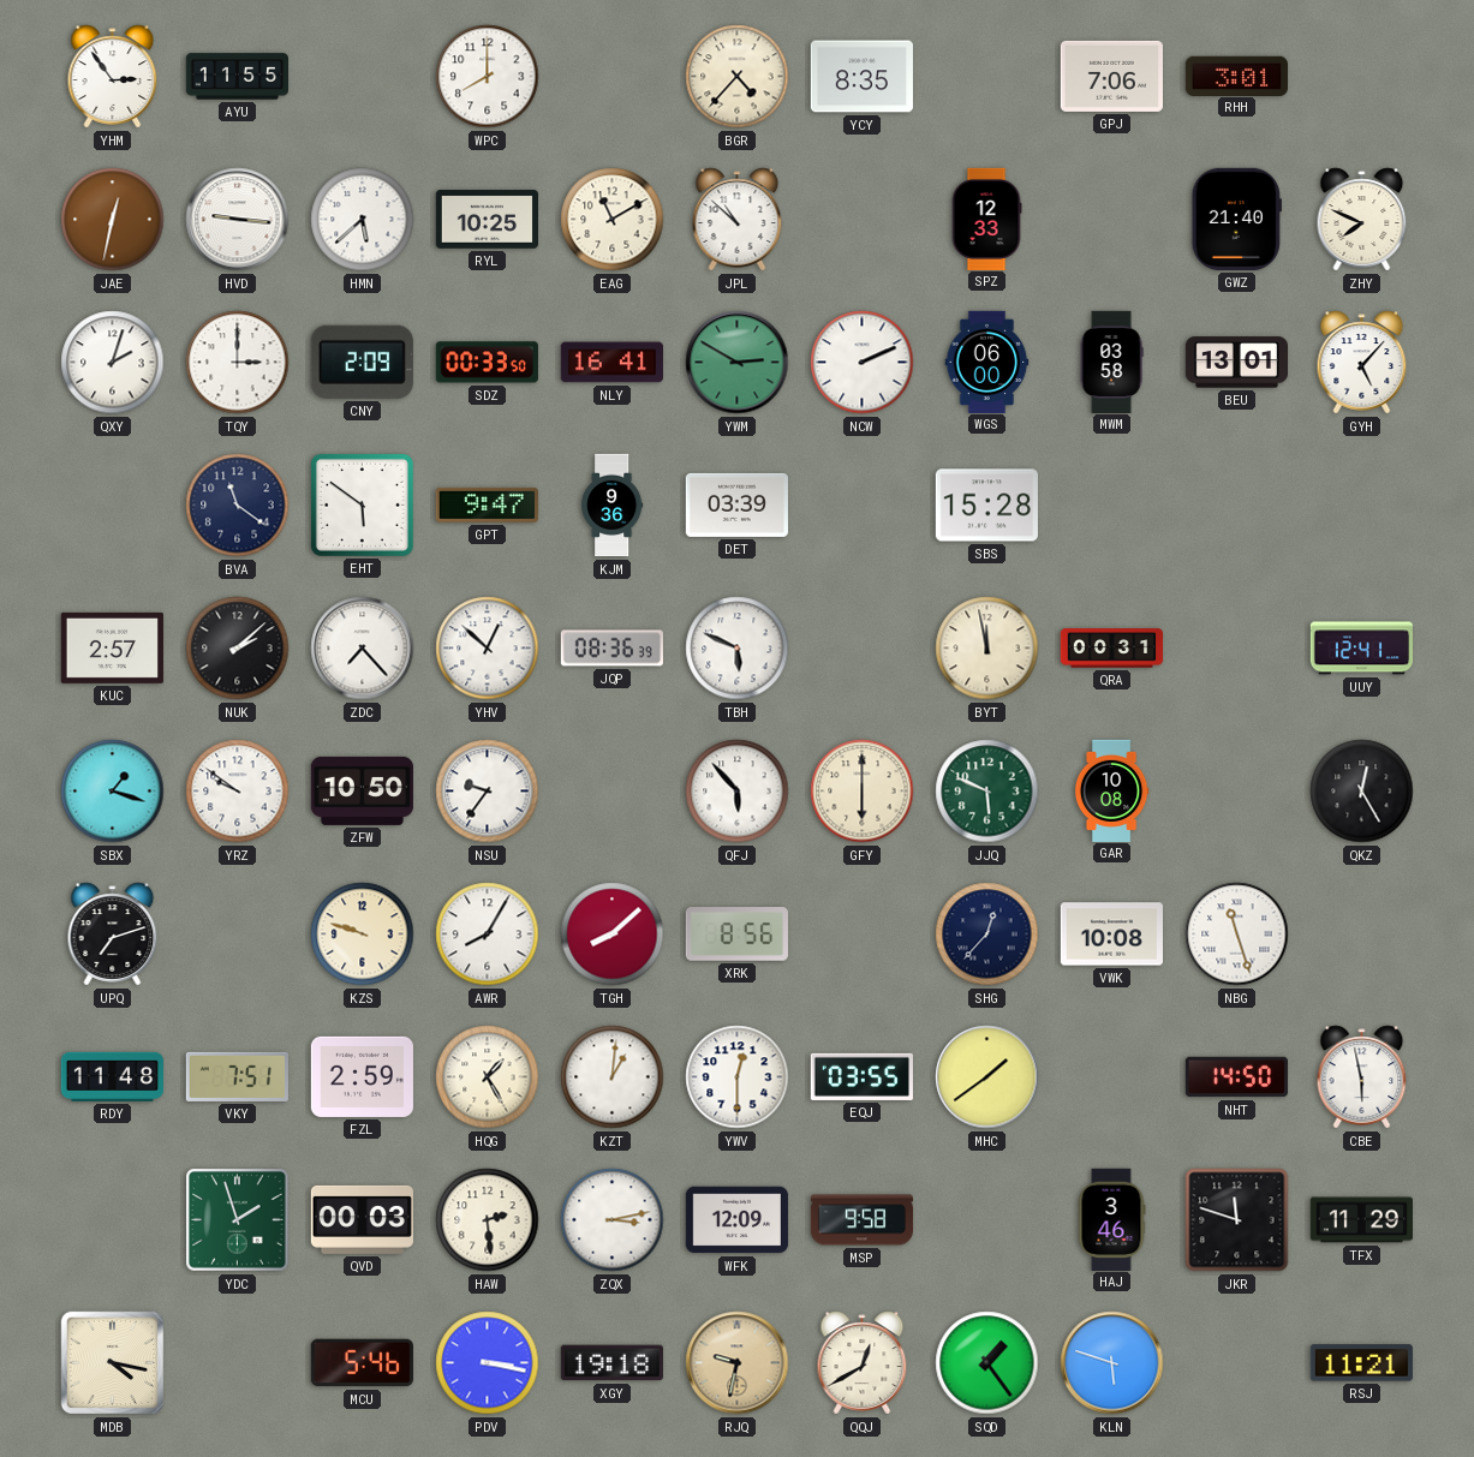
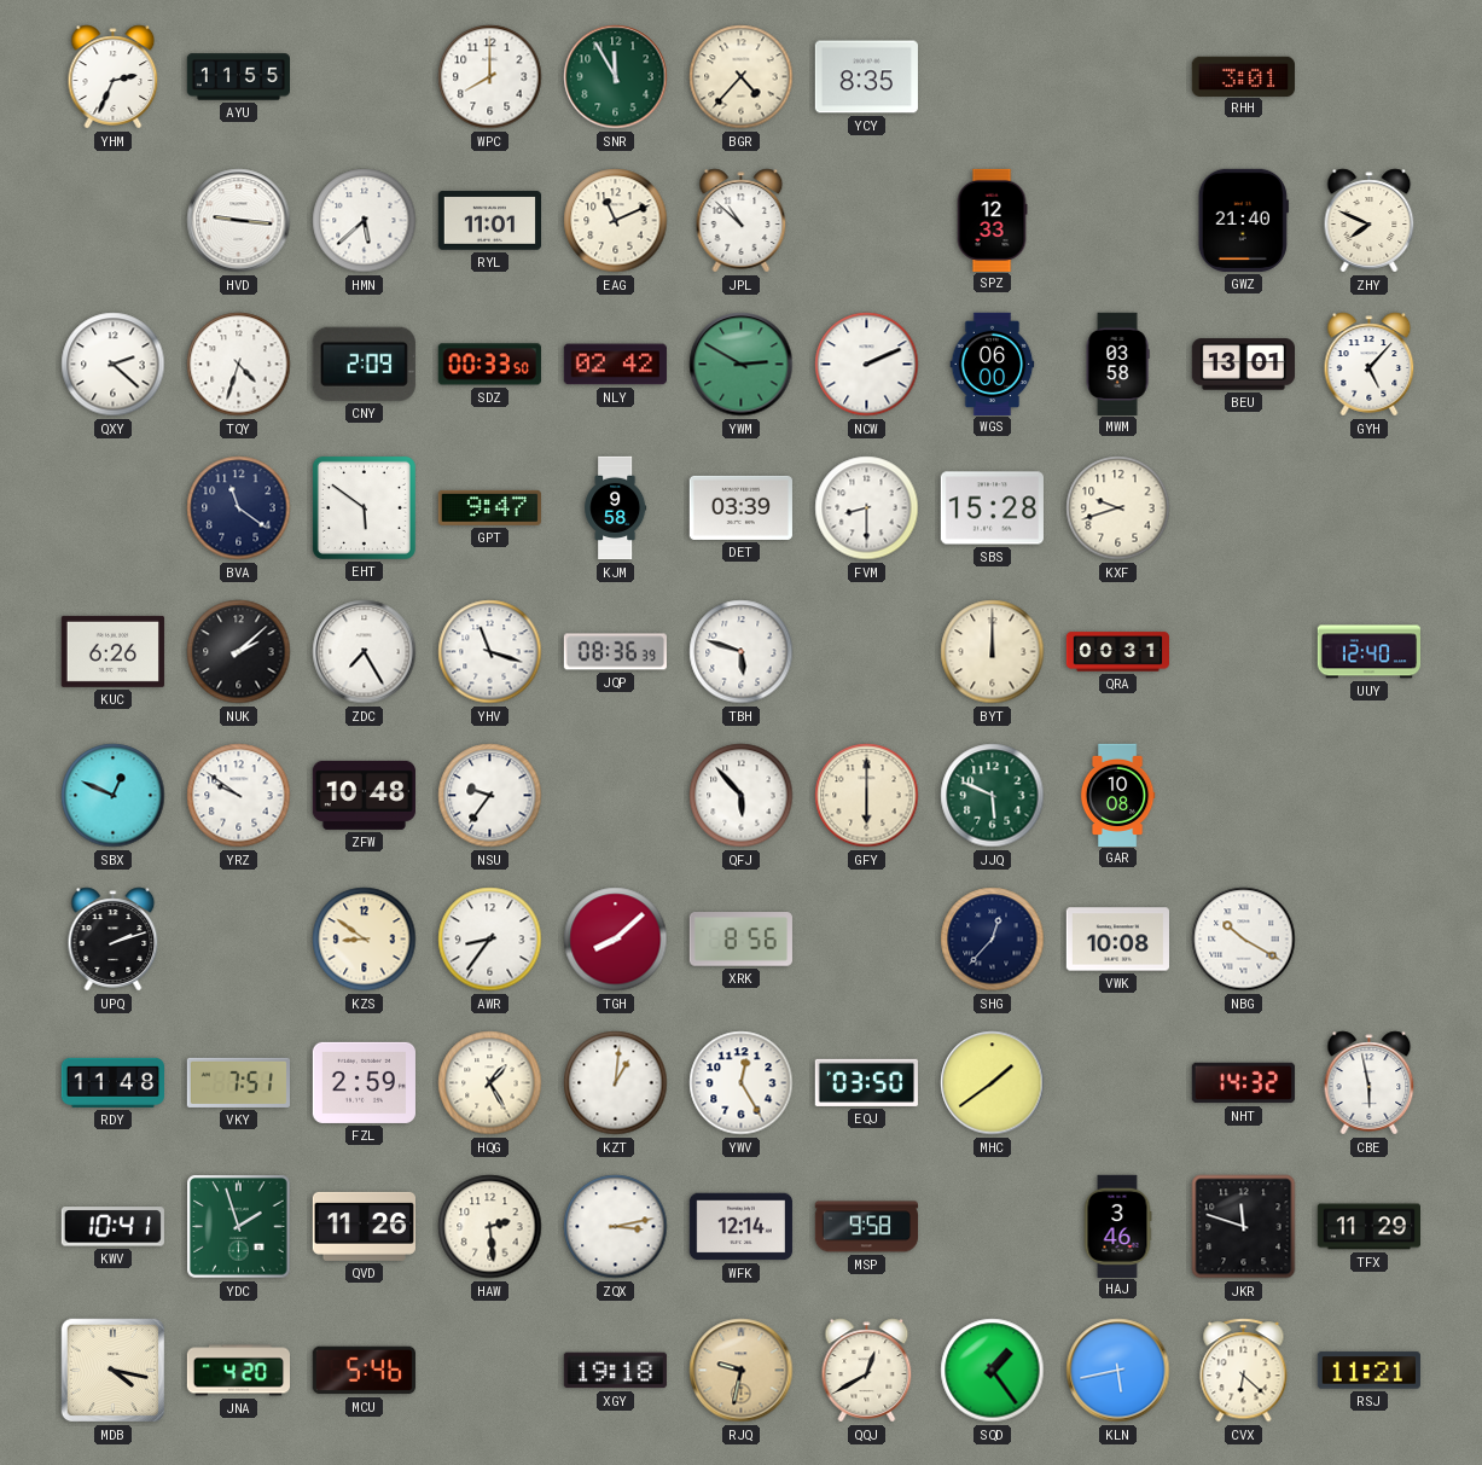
YHM: 2:54 -> 2:34 (114, 77)
SNR: none -> 11:55 (616, 77)
GPJ: 7:06 -> none (1111, 76)
JAE: 12:32 -> none (113, 220)
RYL: 10:25 -> 11:01 (489, 221)
EAG: 11:10 -> 11:11 (616, 221)
QXY: 2:03 -> 2:22 (114, 365)
TQY: 3:00 -> 4:33 (239, 365)
NLY: 16:41 -> 02:42 (615, 365)
KJM: 9:36 -> 9:58 (616, 508)
FVM: none -> 8:30 (867, 508)
KXF: none -> 9:42 (1118, 508)
KUC: 2:57 -> 6:26 (112, 651)
ZDC: 7:23 -> 7:25 (365, 652)
YHV: 12:52 -> 11:18 (490, 652)
TBH: 5:49 -> 5:48 (742, 652)
BYT: 11:58 -> 12:00 (993, 652)
UUY: 12:41 -> 12:40 (1368, 652)
SBX: 1:18 -> 12:49 (114, 796)
ZFW: 10:50 -> 10:48 (364, 795)
QKZ: 12:25 -> none (1362, 792)
UPQ: 7:12 -> 2:12 (114, 940)
KZS: 9:48 -> 8:51 (365, 940)
AWR: 8:05 -> 8:36 (490, 940)
NBG: 11:27 -> 10:20 (1244, 940)
YWV: 12:30 -> 12:25 (742, 1083)
EQJ: 03:55 -> 03:50 (866, 1082)
NHT: 14:50 -> 14:32 (1243, 1083)
KWV: none -> 10:41 (112, 1227)
QVD: 00:03 -> 11:26 (364, 1226)
WFK: 12:09 -> 12:14 (740, 1227)
JNA: none -> 4:20 (238, 1371)
PDV: 3:17 -> none (488, 1363)
KLN: 5:48 -> 5:43 (1118, 1371)
CVX: none -> 6:22 (1244, 1371)
